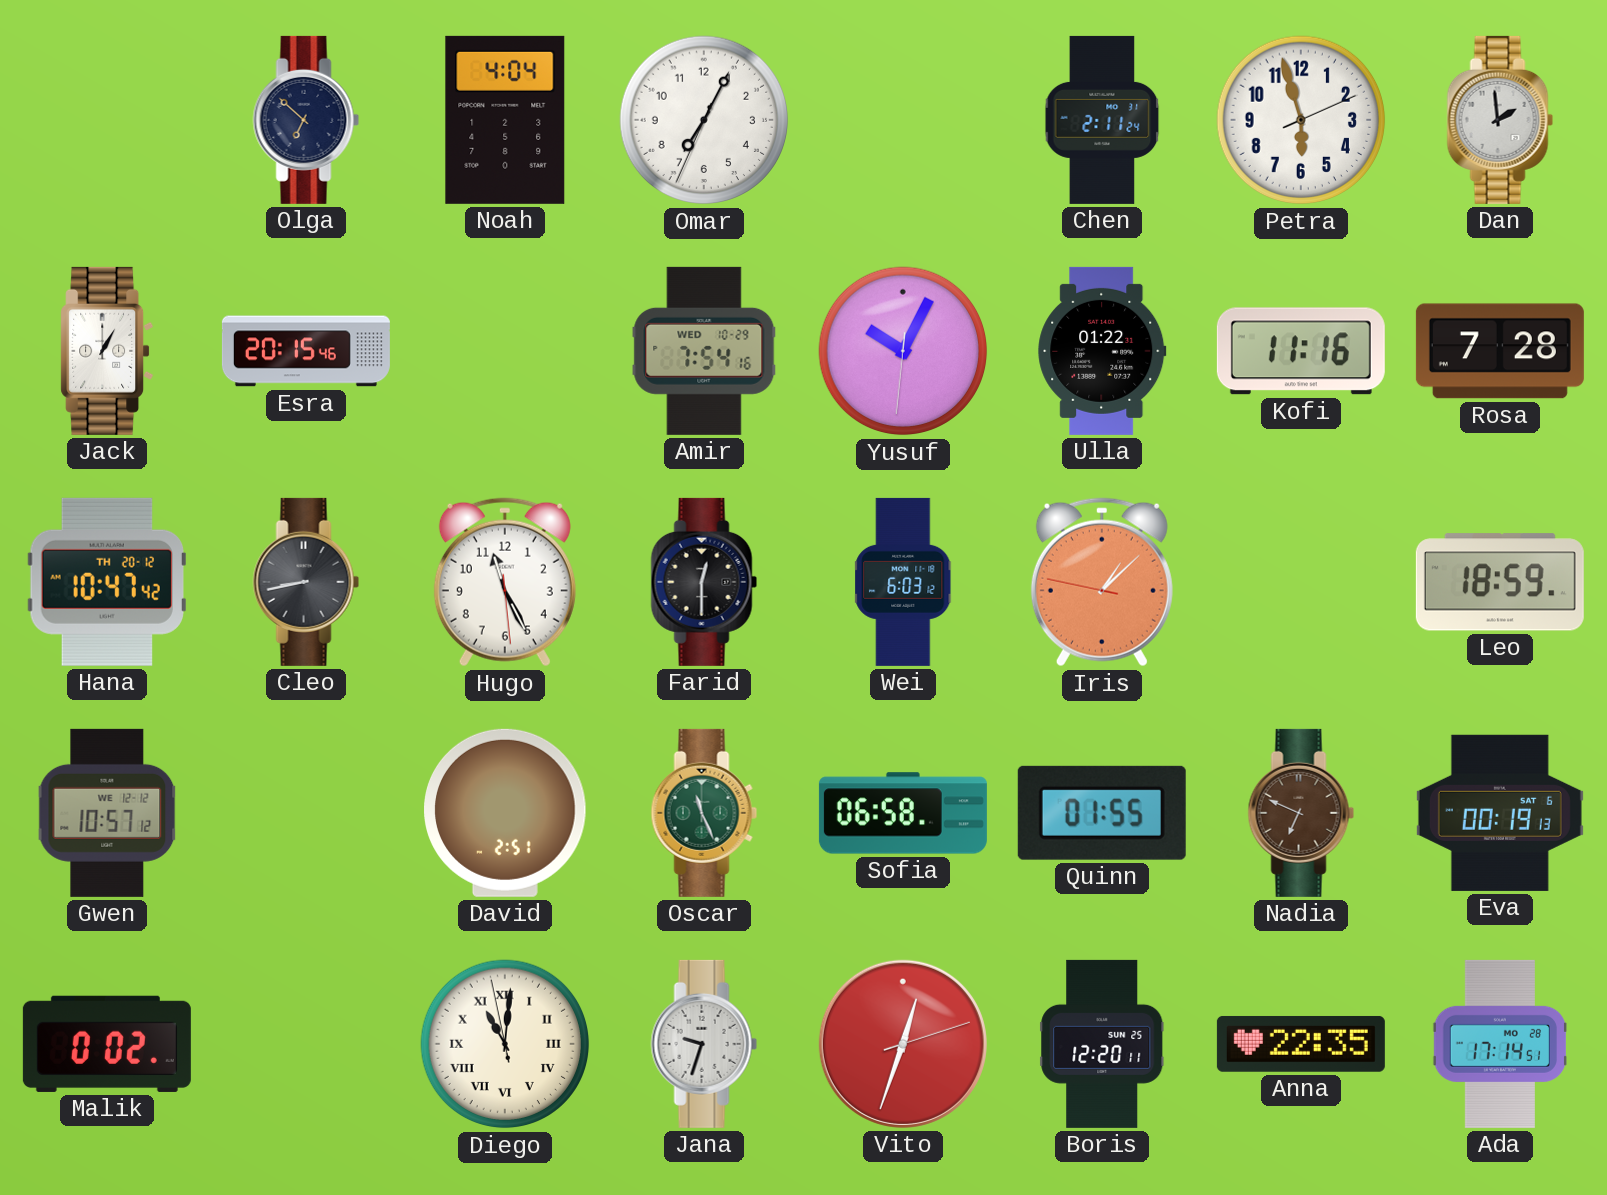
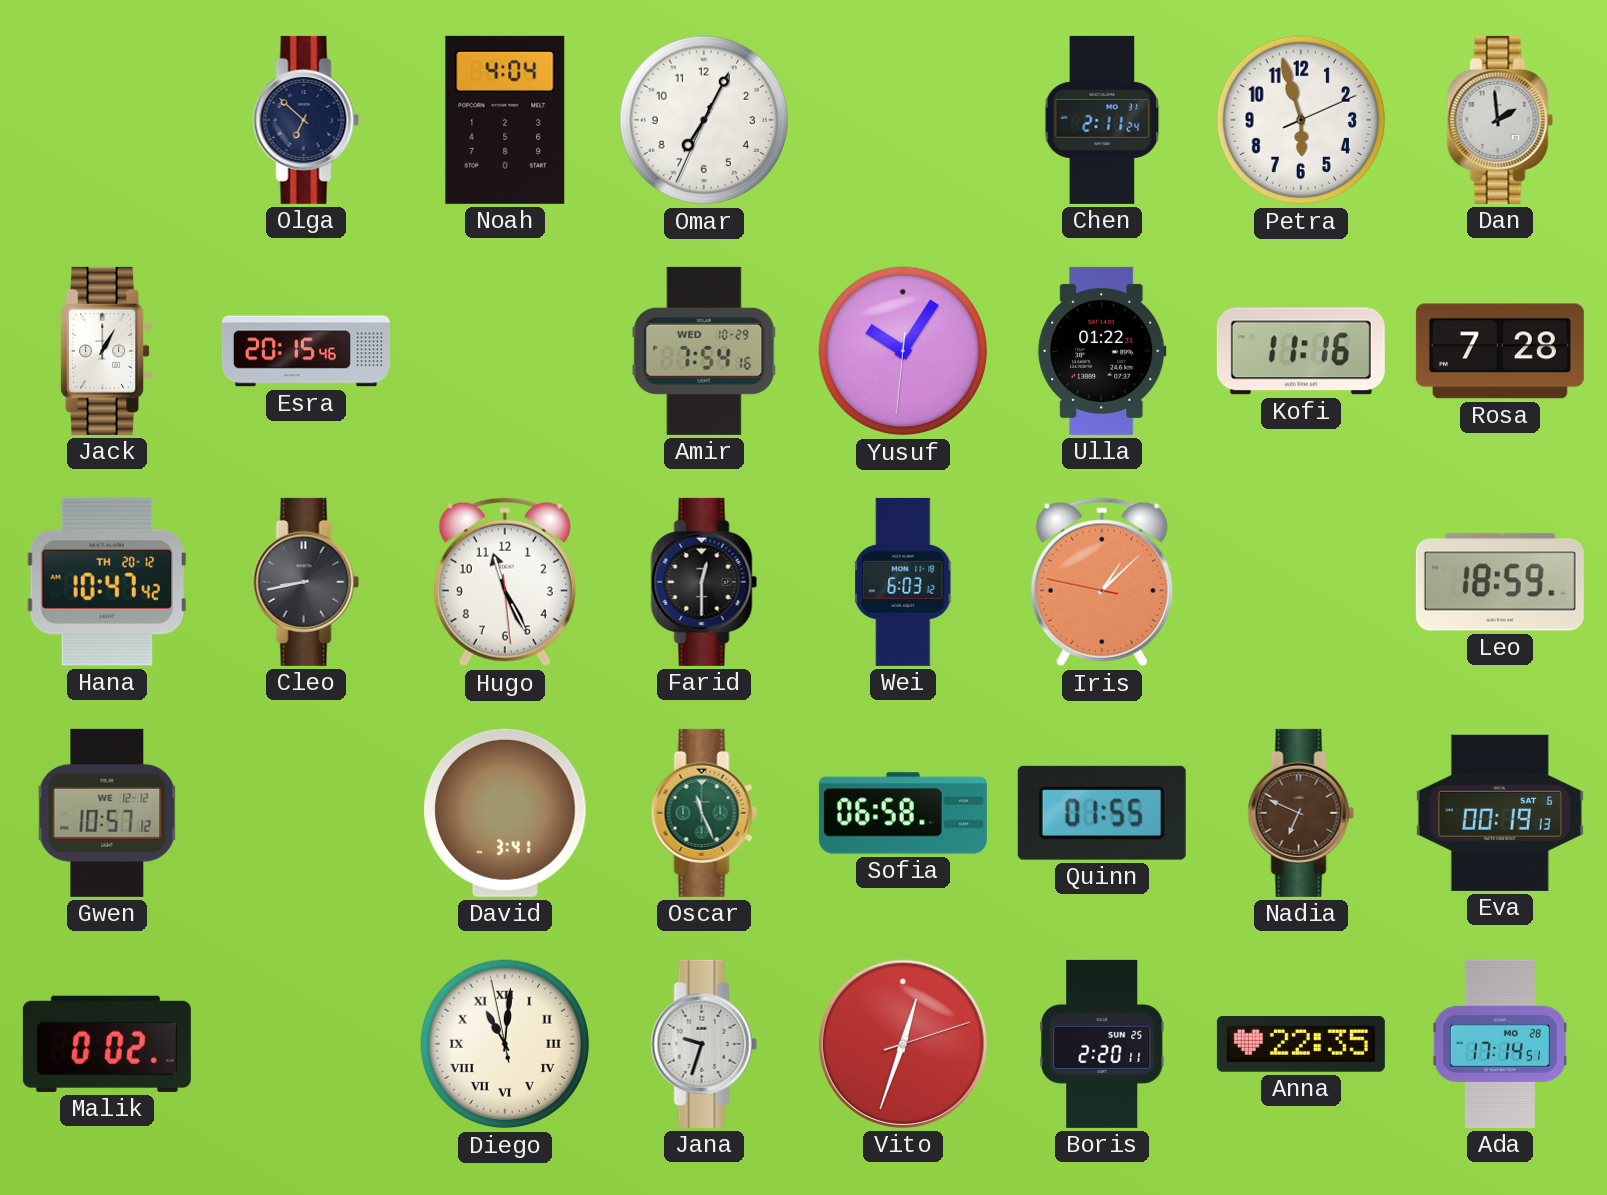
Yusuf: 10:04 -> 10:05 (903, 351)
David: 2:51 -> 3:41 (505, 813)
Boris: 12:20 -> 2:20 (1102, 1044)
